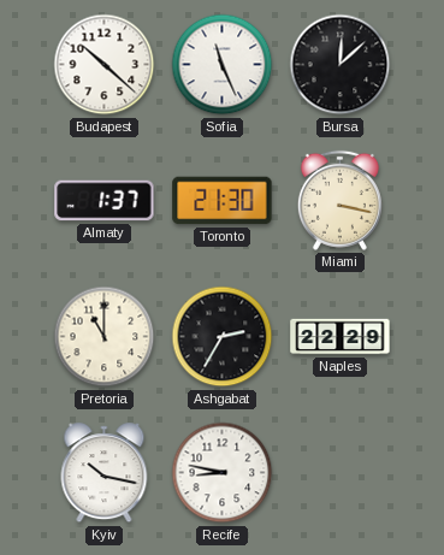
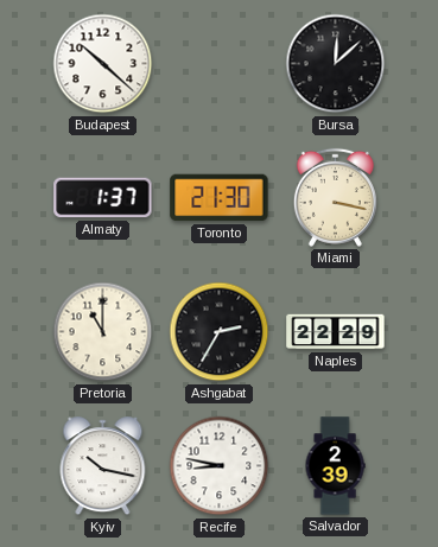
Sofia: 11:26 -> none (223, 65)
Salvador: none -> 2:39 (335, 466)
